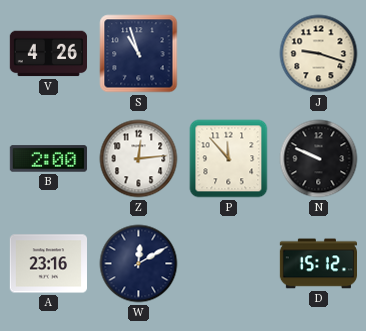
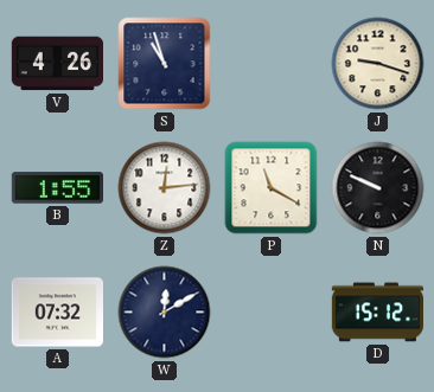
B: 2:00 -> 1:55 (57, 188)
P: 11:53 -> 11:20 (272, 188)
A: 23:16 -> 07:32 (57, 313)
